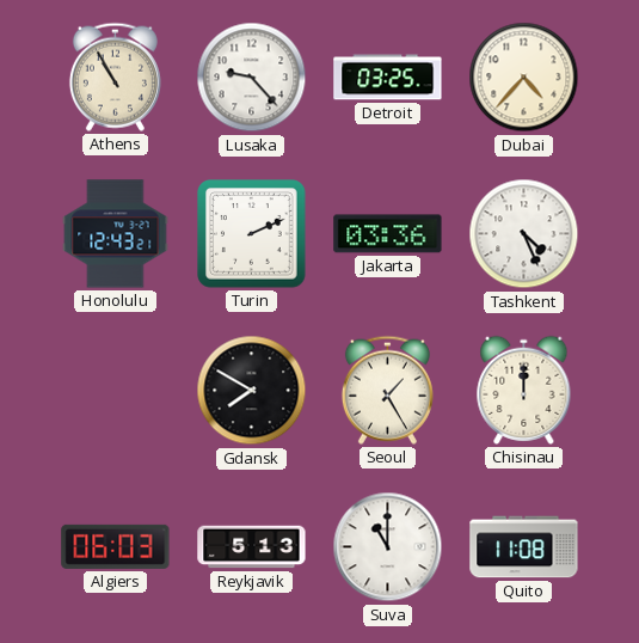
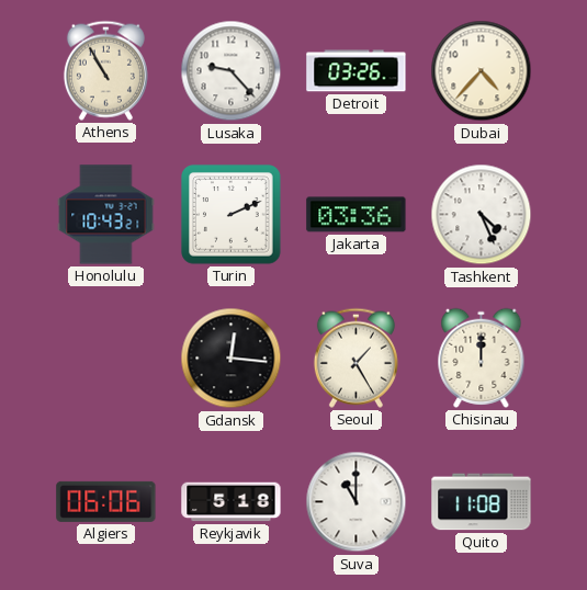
Detroit: 03:25 -> 03:26 (357, 71)
Honolulu: 12:43 -> 10:43 (106, 215)
Gdansk: 7:50 -> 12:16 (232, 359)
Algiers: 06:03 -> 06:06 (106, 501)
Reykjavik: 5:13 -> 5:18 (232, 502)
